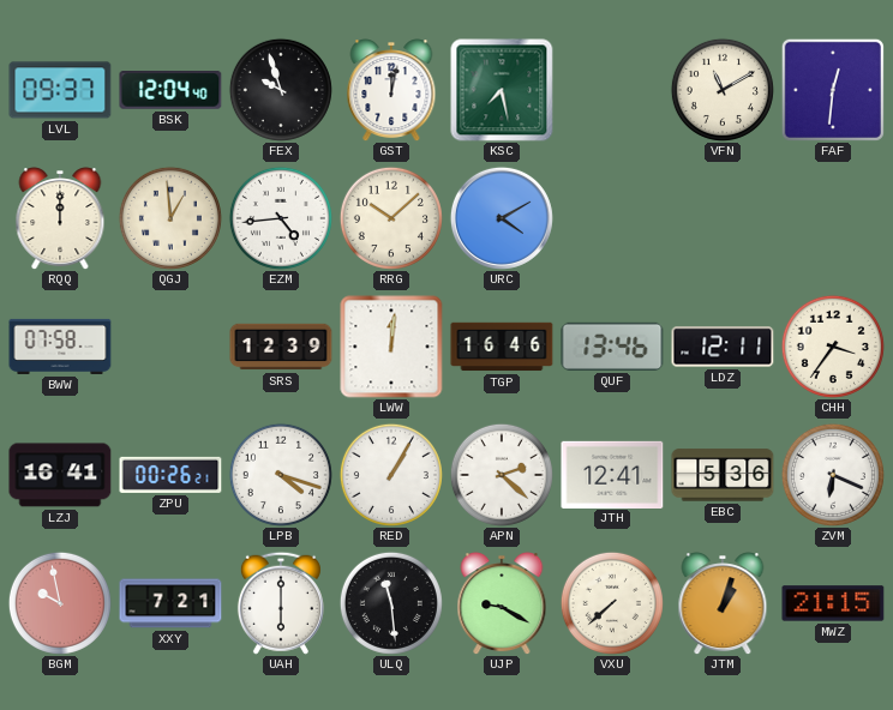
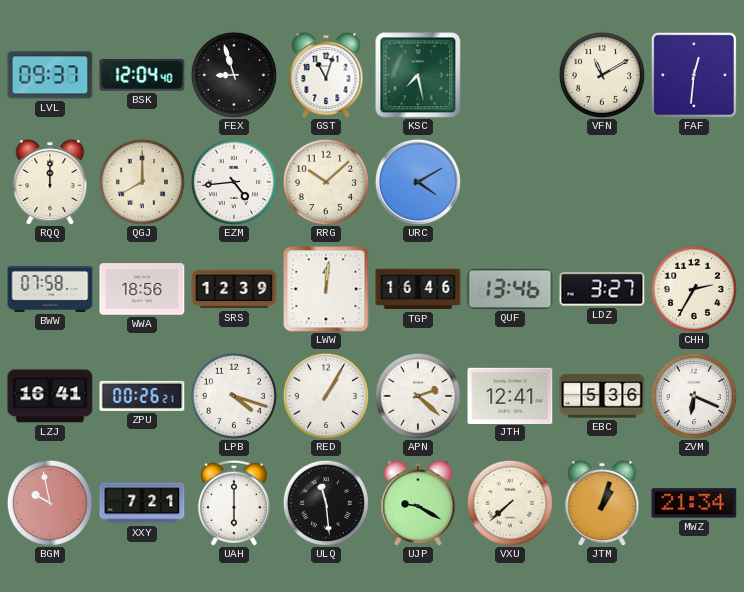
FEX: 9:57 -> 8:57 (234, 75)
GST: 12:02 -> 11:03 (326, 75)
QGJ: 12:59 -> 8:00 (142, 182)
WWA: none -> 18:56 (142, 289)
LDZ: 12:11 -> 3:27 (602, 289)
CHH: 3:36 -> 2:35 (694, 289)
MWZ: 21:15 -> 21:34 (694, 503)
